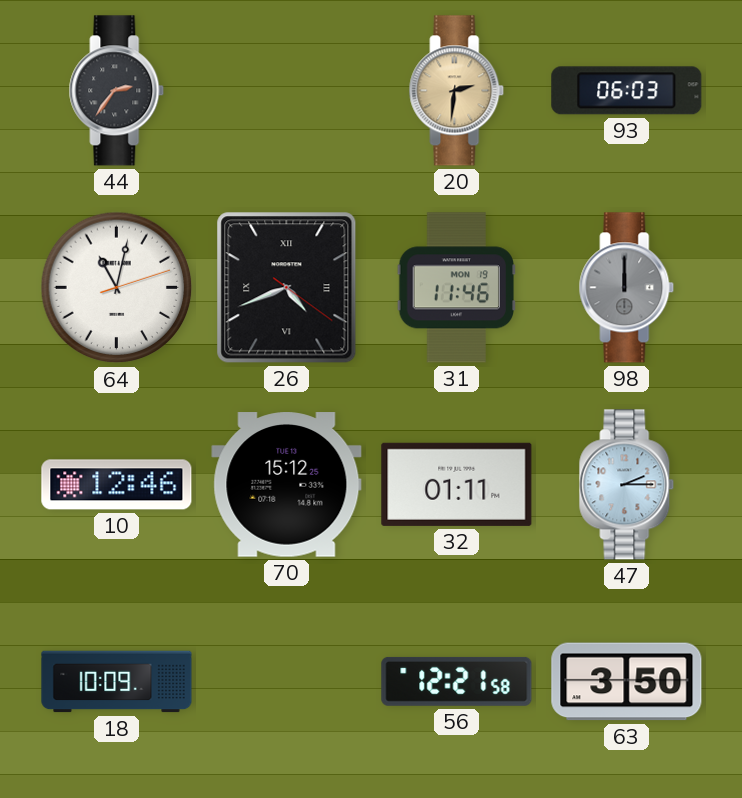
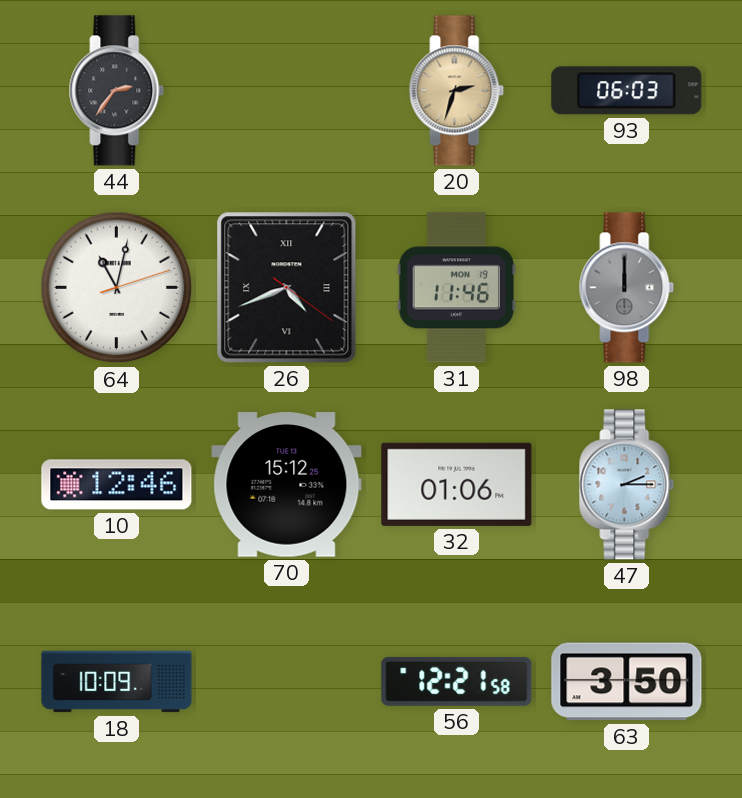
20: 2:31 -> 2:33 (457, 91)
32: 01:11 -> 01:06 (457, 484)
